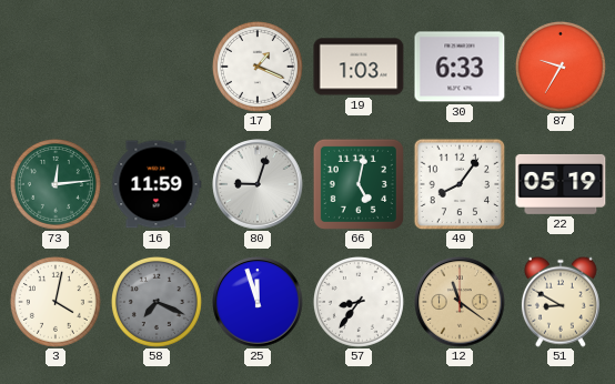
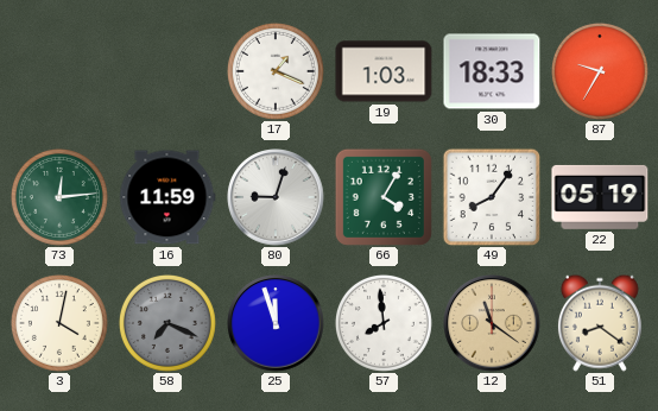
30: 6:33 -> 18:33 (492, 71)
66: 5:02 -> 4:05 (384, 197)
57: 8:36 -> 7:59 (384, 323)
51: 8:50 -> 8:21 (600, 323)
